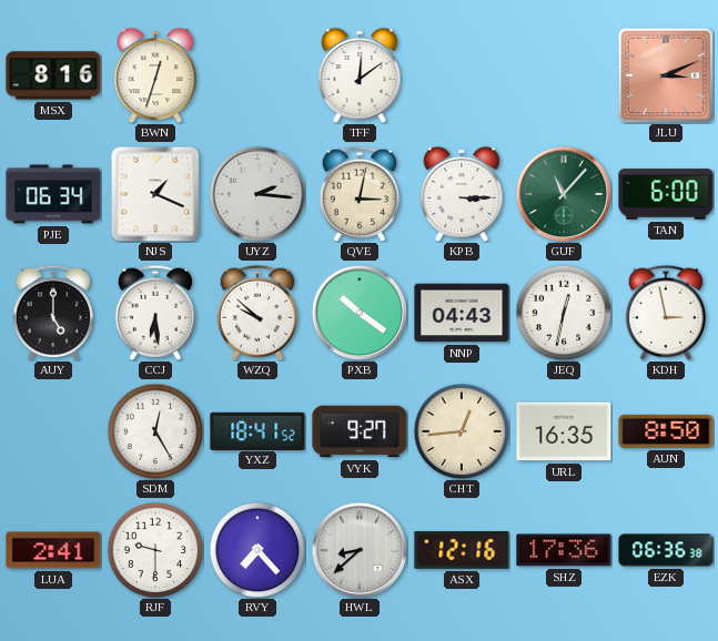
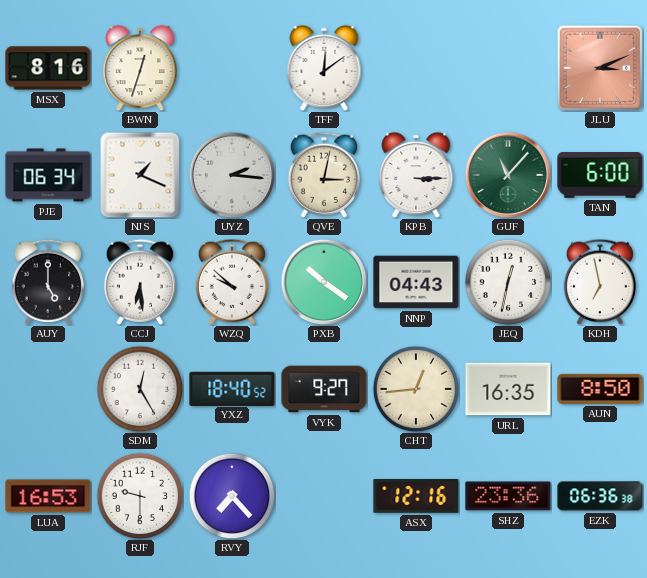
KDH: 2:58 -> 6:58 (599, 282)
YXZ: 18:41 -> 18:40 (232, 388)
LUA: 2:41 -> 16:53 (48, 496)
HWL: 8:38 -> none (360, 550)
SHZ: 17:36 -> 23:36 (508, 496)
